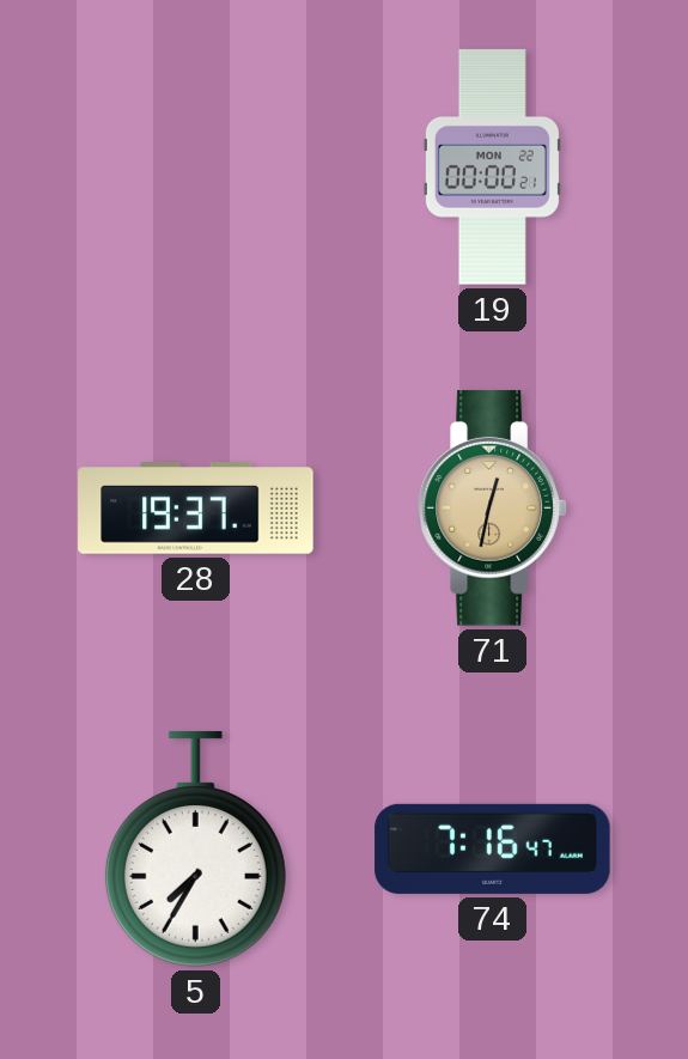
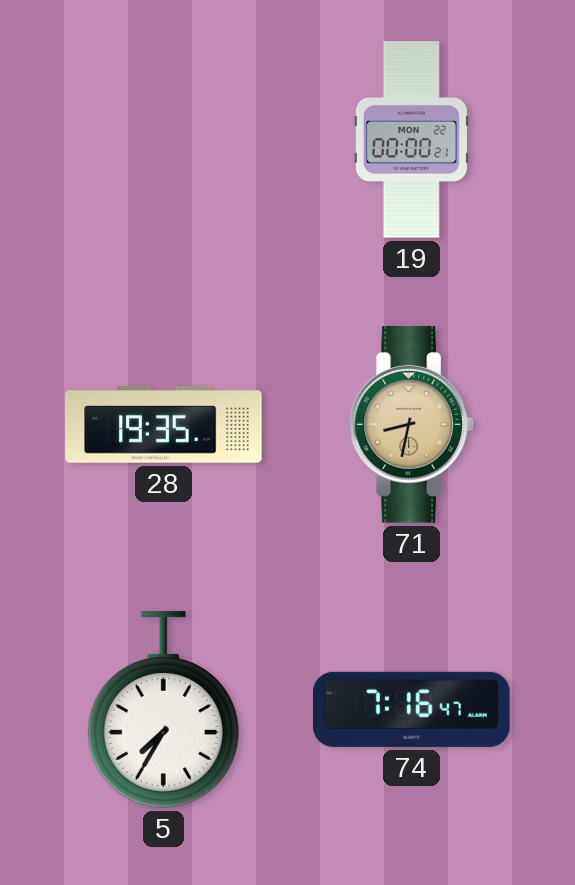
28: 19:37 -> 19:35 (164, 425)
71: 12:32 -> 8:32 (412, 425)
